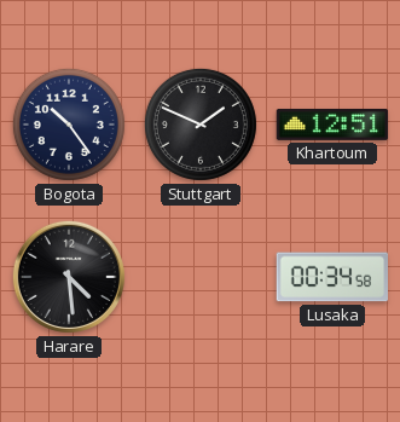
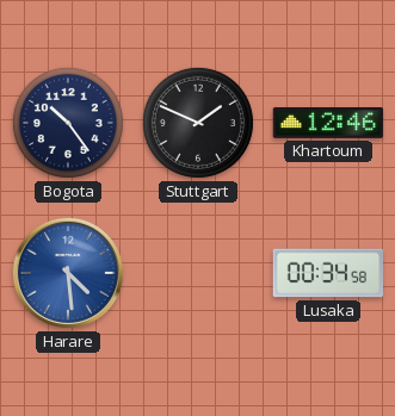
Khartoum: 12:51 -> 12:46 (328, 123)
Harare dial: black -> blue (68, 273)
